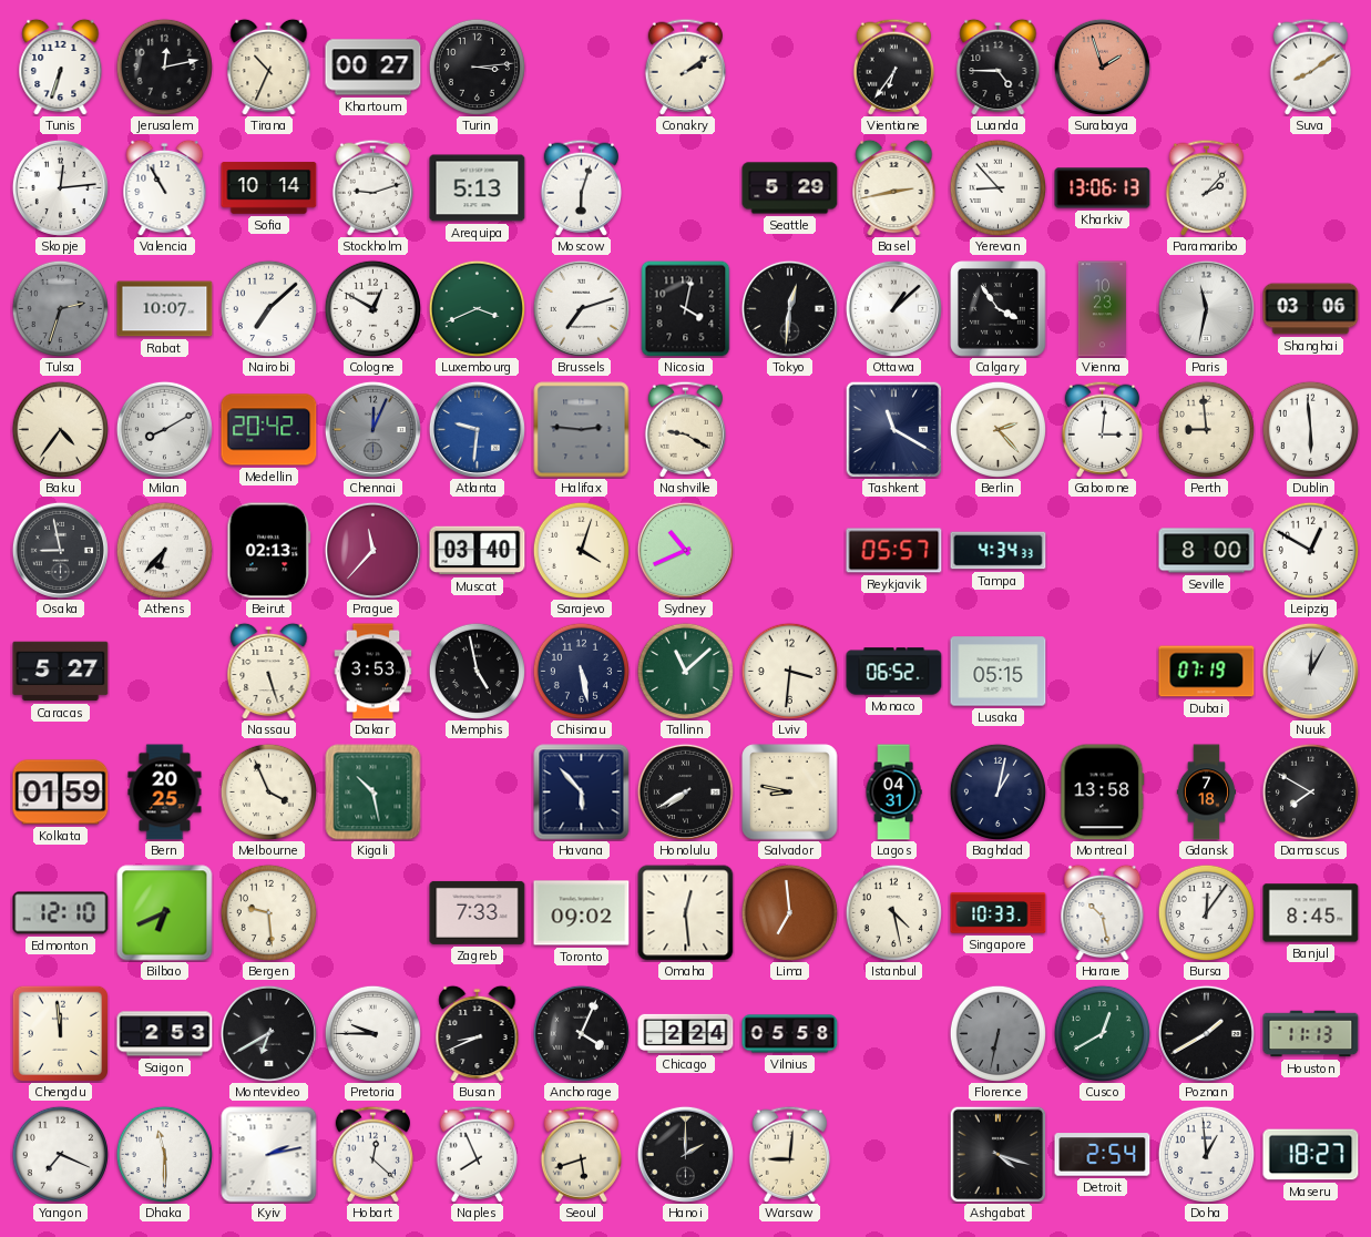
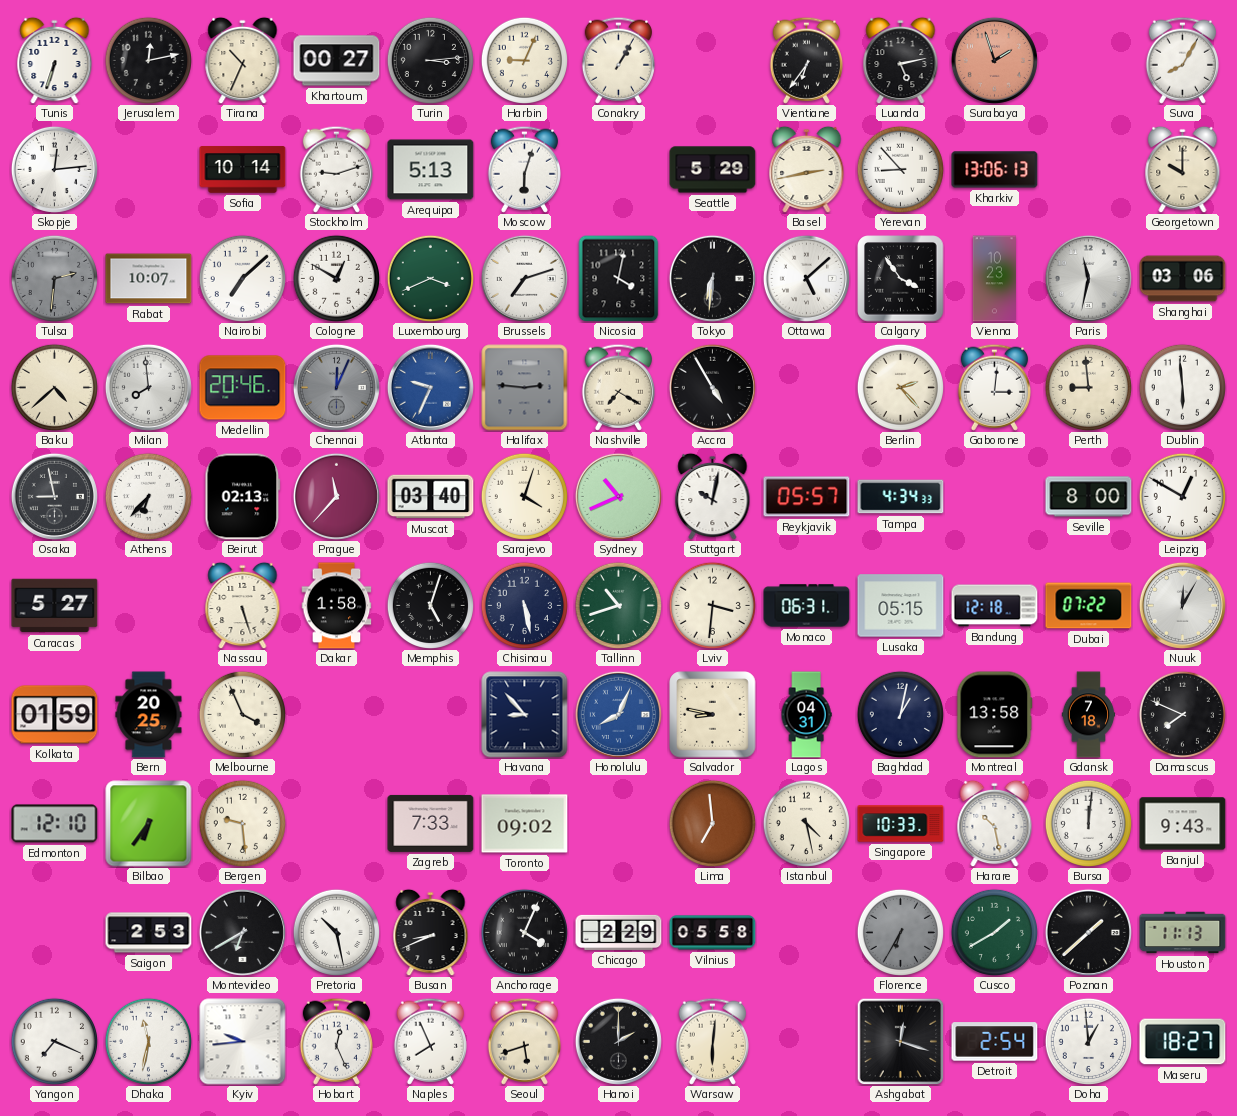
Harbin: none -> 9:04 (524, 60)
Conakry: 2:09 -> 1:05 (618, 60)
Luanda: 4:45 -> 5:13 (901, 60)
Suva: 8:09 -> 8:05 (1182, 60)
Valencia: 10:55 -> none (165, 187)
Paramaribo: 2:07 -> none (1206, 187)
Georgetown: none -> 10:00 (1183, 169)
Tulsa: 2:33 -> 2:31 (54, 278)
Tokyo: 12:31 -> 6:31 (712, 278)
Ottawa: 1:08 -> 5:08 (806, 278)
Baku: 4:36 -> 4:38 (54, 387)
Milan: 8:10 -> 7:59 (148, 387)
Medellin: 20:42 -> 20:46 (243, 388)
Atlanta: 9:31 -> 9:34 (430, 387)
Nashville: 9:20 -> 7:20 (618, 387)
Accra: none -> 4:55 (712, 387)
Tashkent: 11:20 -> none (893, 429)
Stuttgart: none -> 10:02 (713, 496)
Dakar: 3:53 -> 1:58 (337, 606)
Memphis: 4:58 -> 5:03 (430, 605)
Tallinn: 11:08 -> 10:42 (618, 605)
Monaco: 06:52 -> 06:31 (807, 606)
Bandung: none -> 12:18 (995, 606)
Dubai: 07:19 -> 07:22 (1089, 606)
Kigali: 10:28 -> none (374, 793)
Havana: 5:53 -> 8:53 (525, 715)
Honolulu: 7:40 -> 8:04 (618, 714)
Honolulu dial: black -> blue (618, 714)
Damascus: 7:50 -> 7:49 (1182, 714)
Bilbao: 6:41 -> 6:36 (149, 824)
Omaha: 12:29 -> none (686, 913)
Bursa: 12:06 -> 12:01 (1088, 823)
Banjul: 8:45 -> 9:43 (1183, 824)
Chengdu: 11:59 -> none (60, 1033)
Pretoria: 9:45 -> 10:28 (336, 932)
Chicago: 2:24 -> 2:29 (619, 932)
Florence: 6:32 -> 6:35 (900, 932)
Cusco: 12:40 -> 1:40 (994, 932)
Poznan: 1:40 -> 1:38 (1088, 932)
Dhaka: 11:30 -> 11:32 (148, 1041)
Kyiv: 2:13 -> 9:44 (243, 1042)
Hobart: 12:22 -> 12:26 (336, 1041)
Warsaw: 9:01 -> 6:01 (712, 1041)
Ashgabat: 4:18 -> 12:18 (900, 1041)
